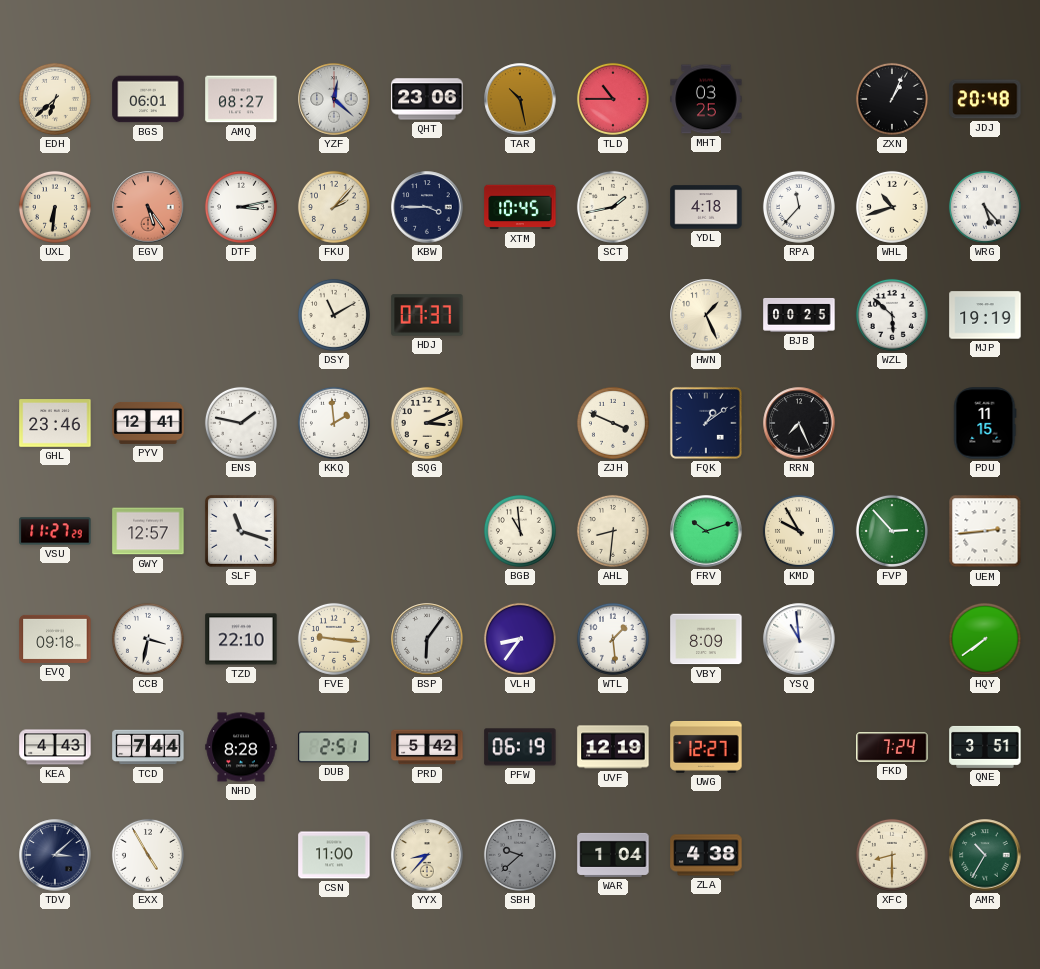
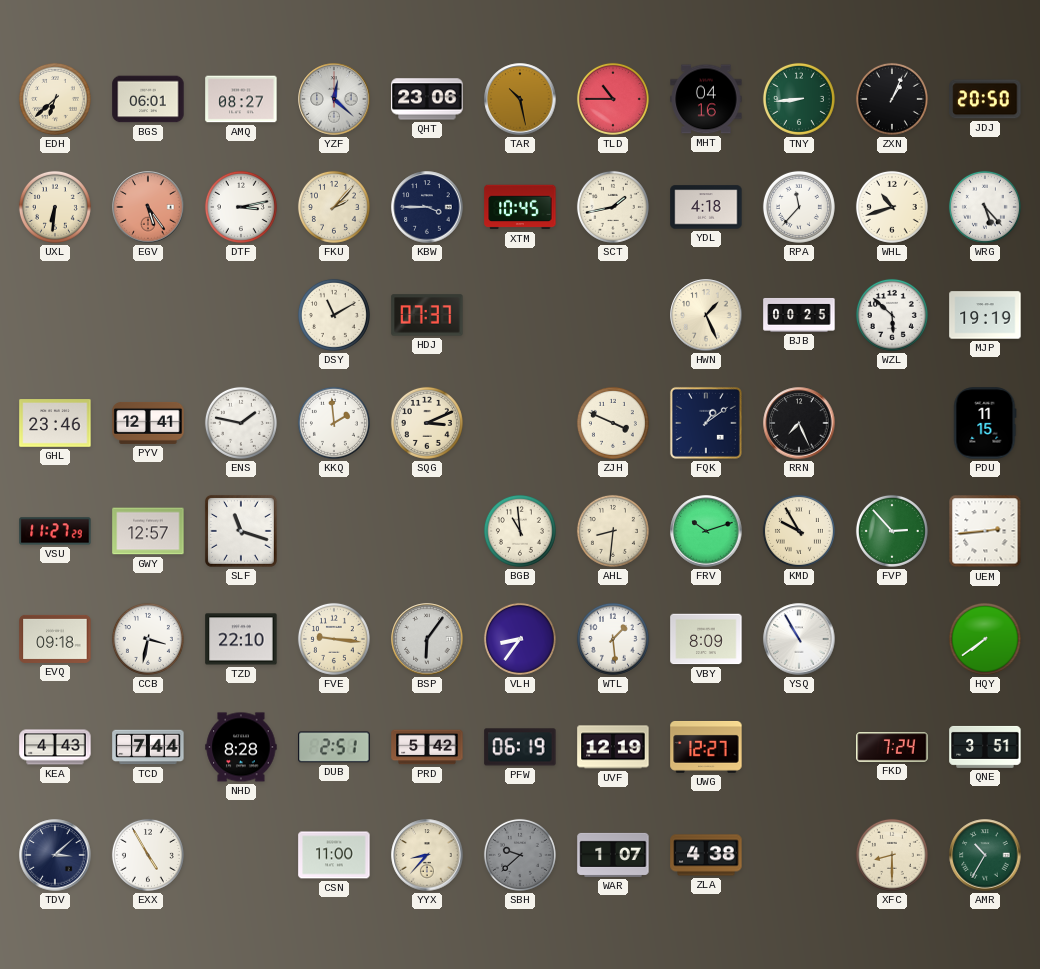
MHT: 03:25 -> 04:16 (706, 99)
TNY: none -> 8:44 (799, 99)
JDJ: 20:48 -> 20:50 (985, 99)
YSQ: 10:59 -> 10:55 (799, 639)
WAR: 1:04 -> 1:07 (613, 855)
